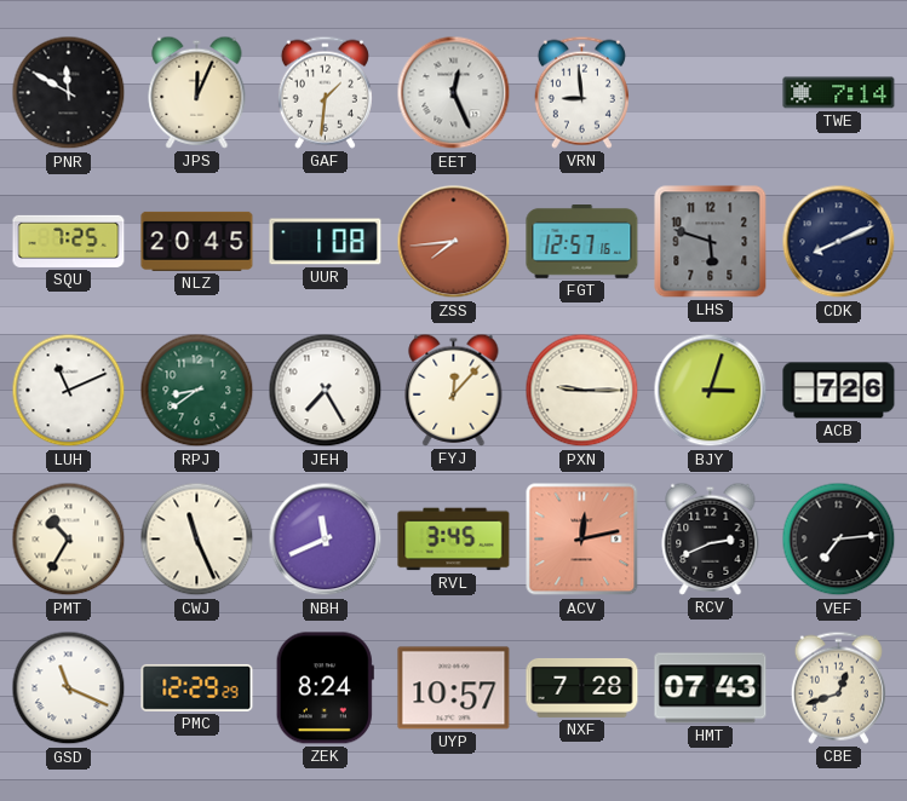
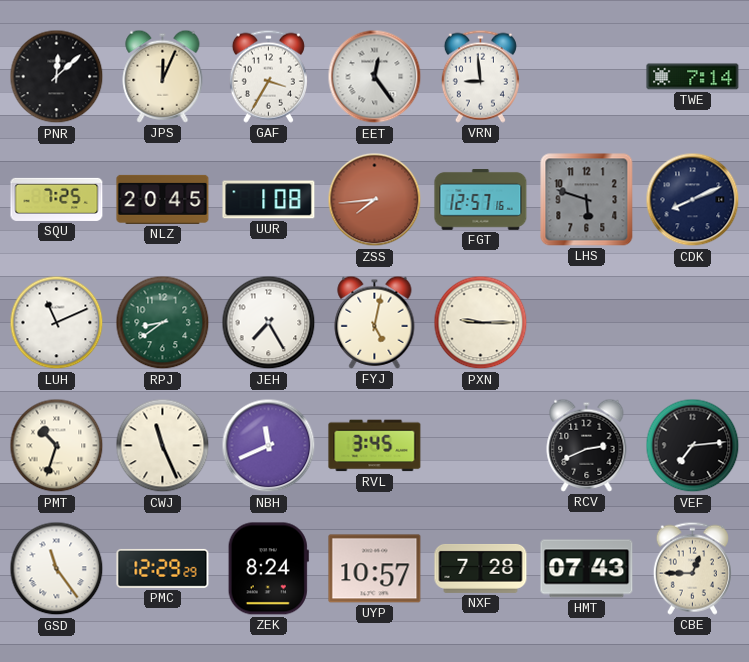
PNR: 11:50 -> 12:08 (57, 77)
GAF: 1:31 -> 3:35 (268, 76)
EET: 12:26 -> 12:24 (375, 77)
FYJ: 12:07 -> 5:02 (375, 322)
BJY: 3:03 -> none (711, 391)
ACB: 7:26 -> none (839, 391)
PMT: 10:35 -> 10:33 (57, 446)
ACV: 12:13 -> none (582, 540)
GSD: 11:19 -> 11:24 (57, 569)
CBE: 12:42 -> 12:45 (692, 568)
